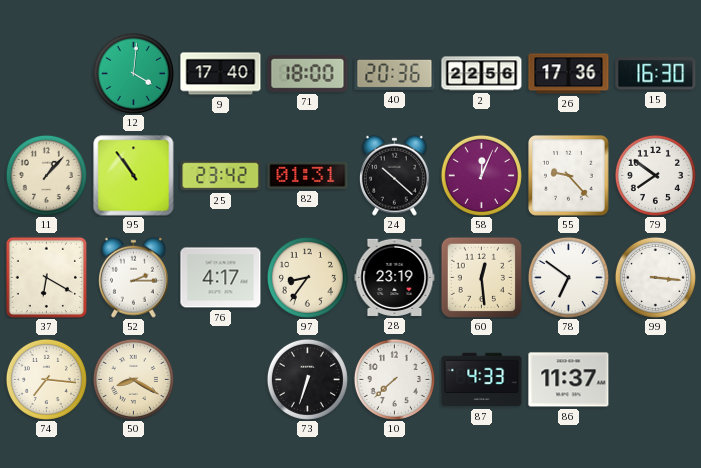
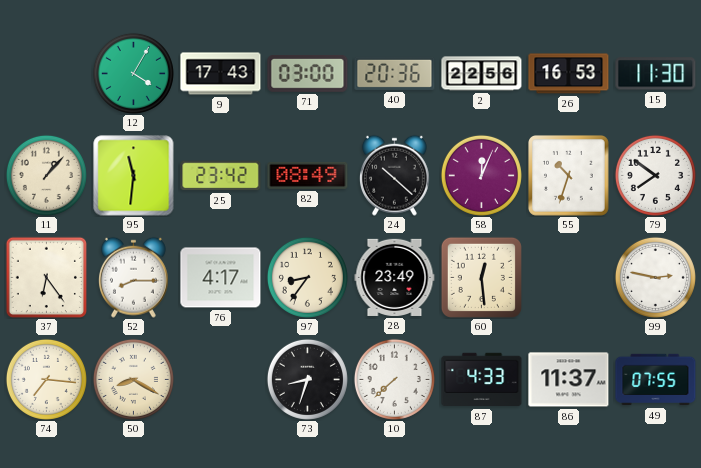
12: 4:01 -> 4:05 (133, 73)
9: 17:40 -> 17:43 (221, 74)
71: 18:00 -> 03:00 (308, 74)
26: 17:36 -> 16:53 (569, 74)
15: 16:30 -> 11:30 (656, 74)
95: 10:54 -> 11:31 (134, 176)
82: 01:31 -> 08:49 (308, 175)
55: 9:23 -> 10:33 (569, 176)
37: 6:20 -> 6:24 (46, 277)
52: 2:15 -> 8:15 (133, 277)
28: 23:19 -> 23:49 (395, 277)
78: 6:51 -> none (568, 277)
99: 3:16 -> 2:47 (655, 277)
73: 6:33 -> 8:33 (307, 379)
49: none -> 07:55 (656, 380)
